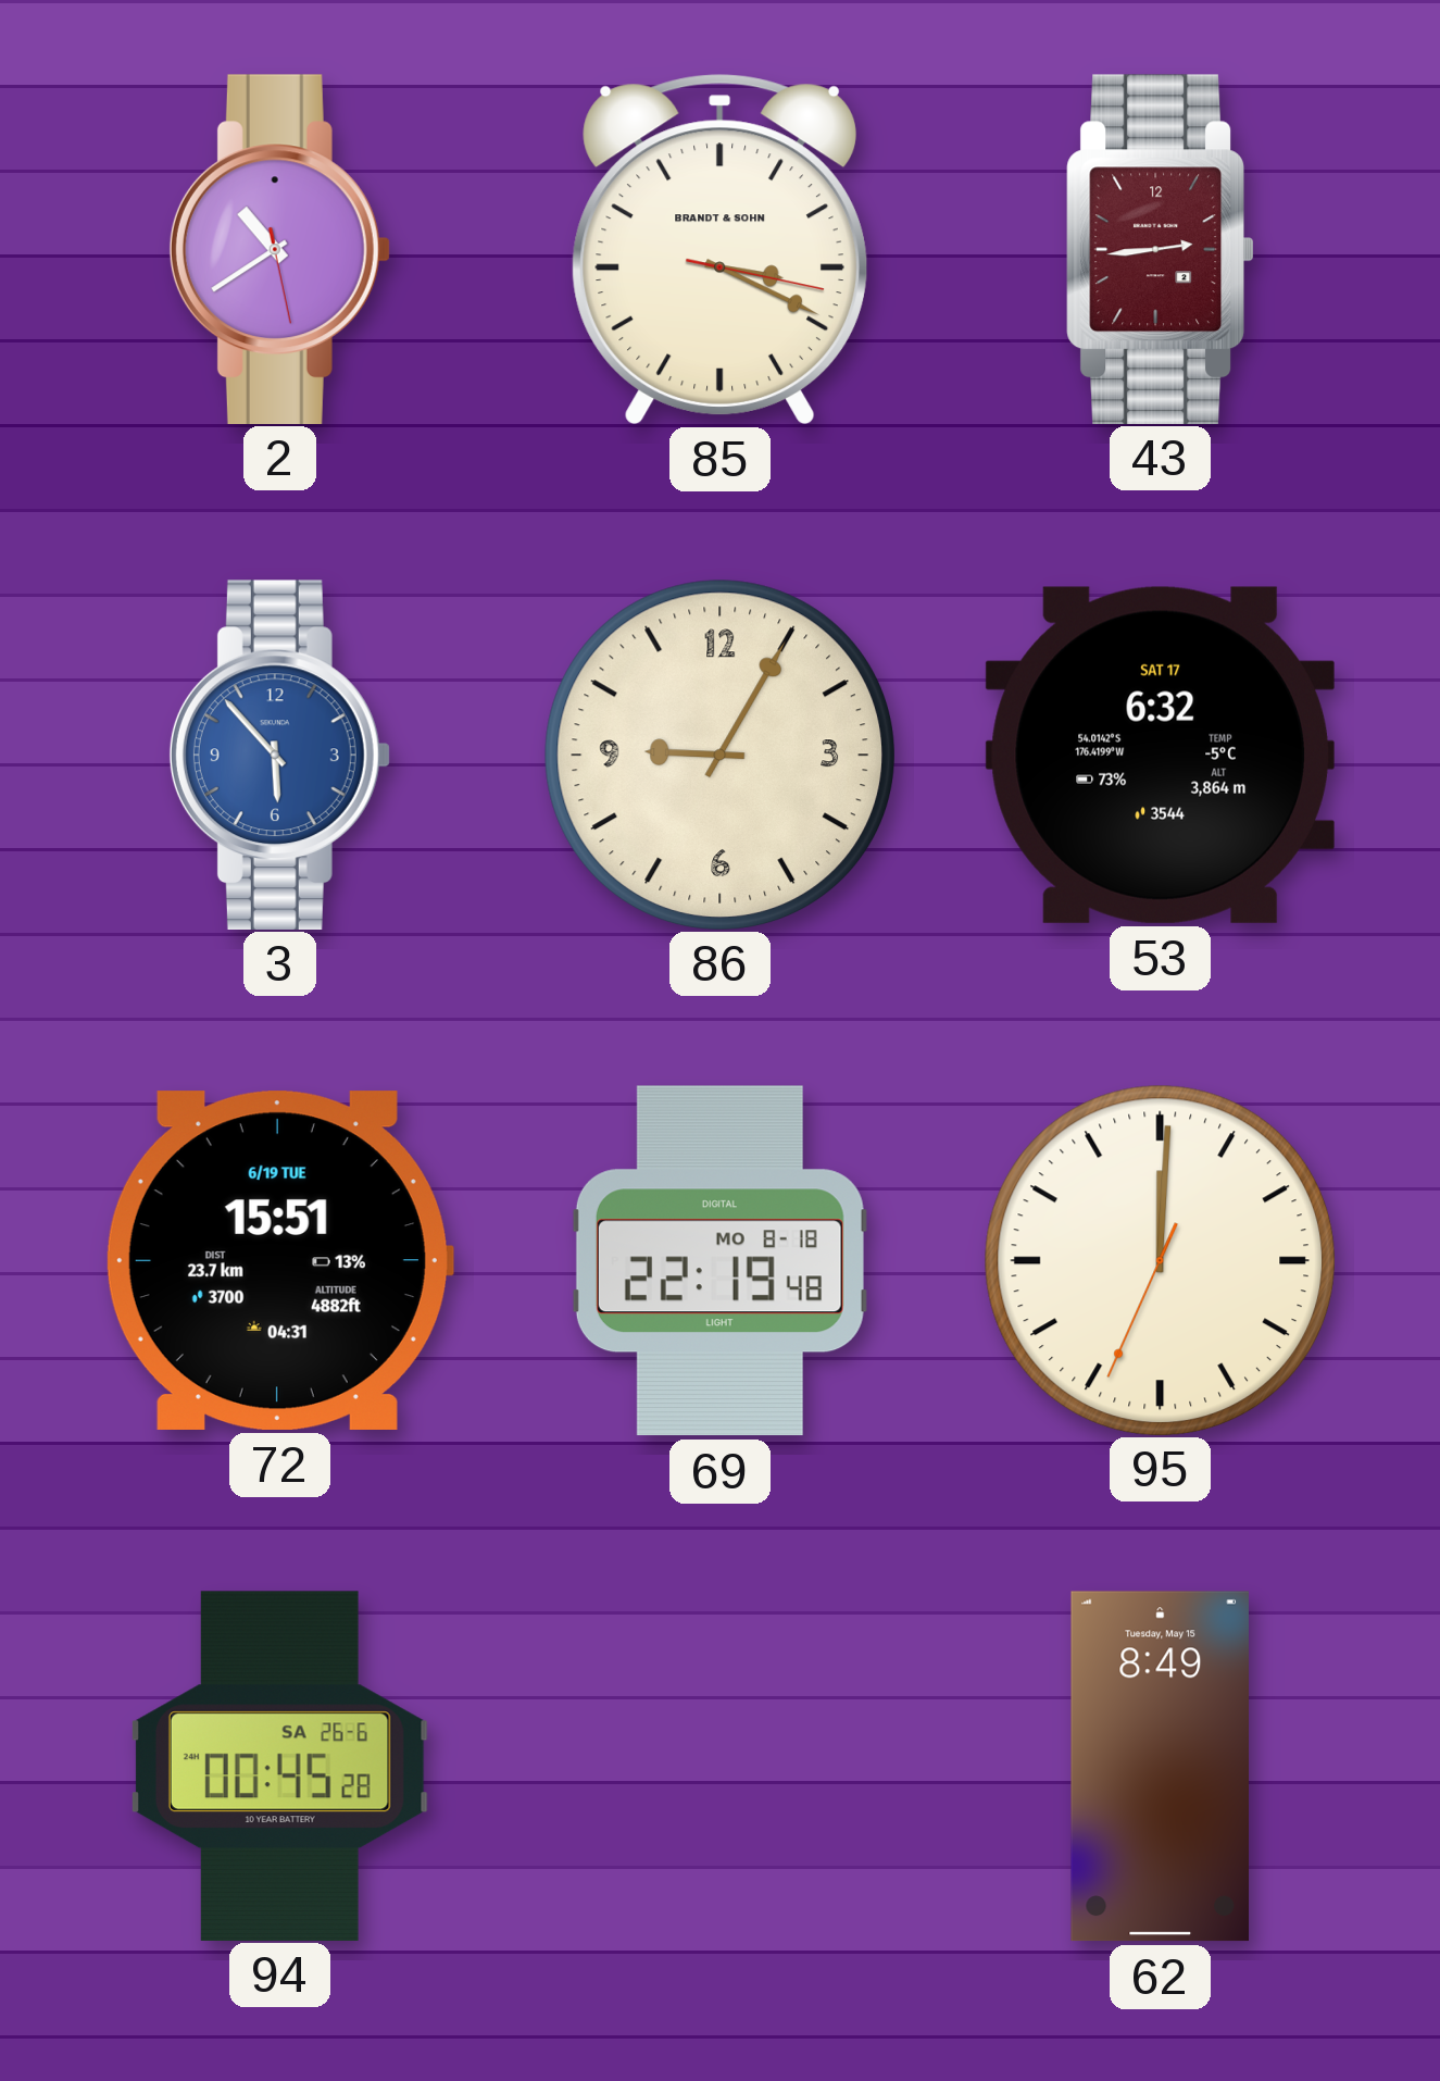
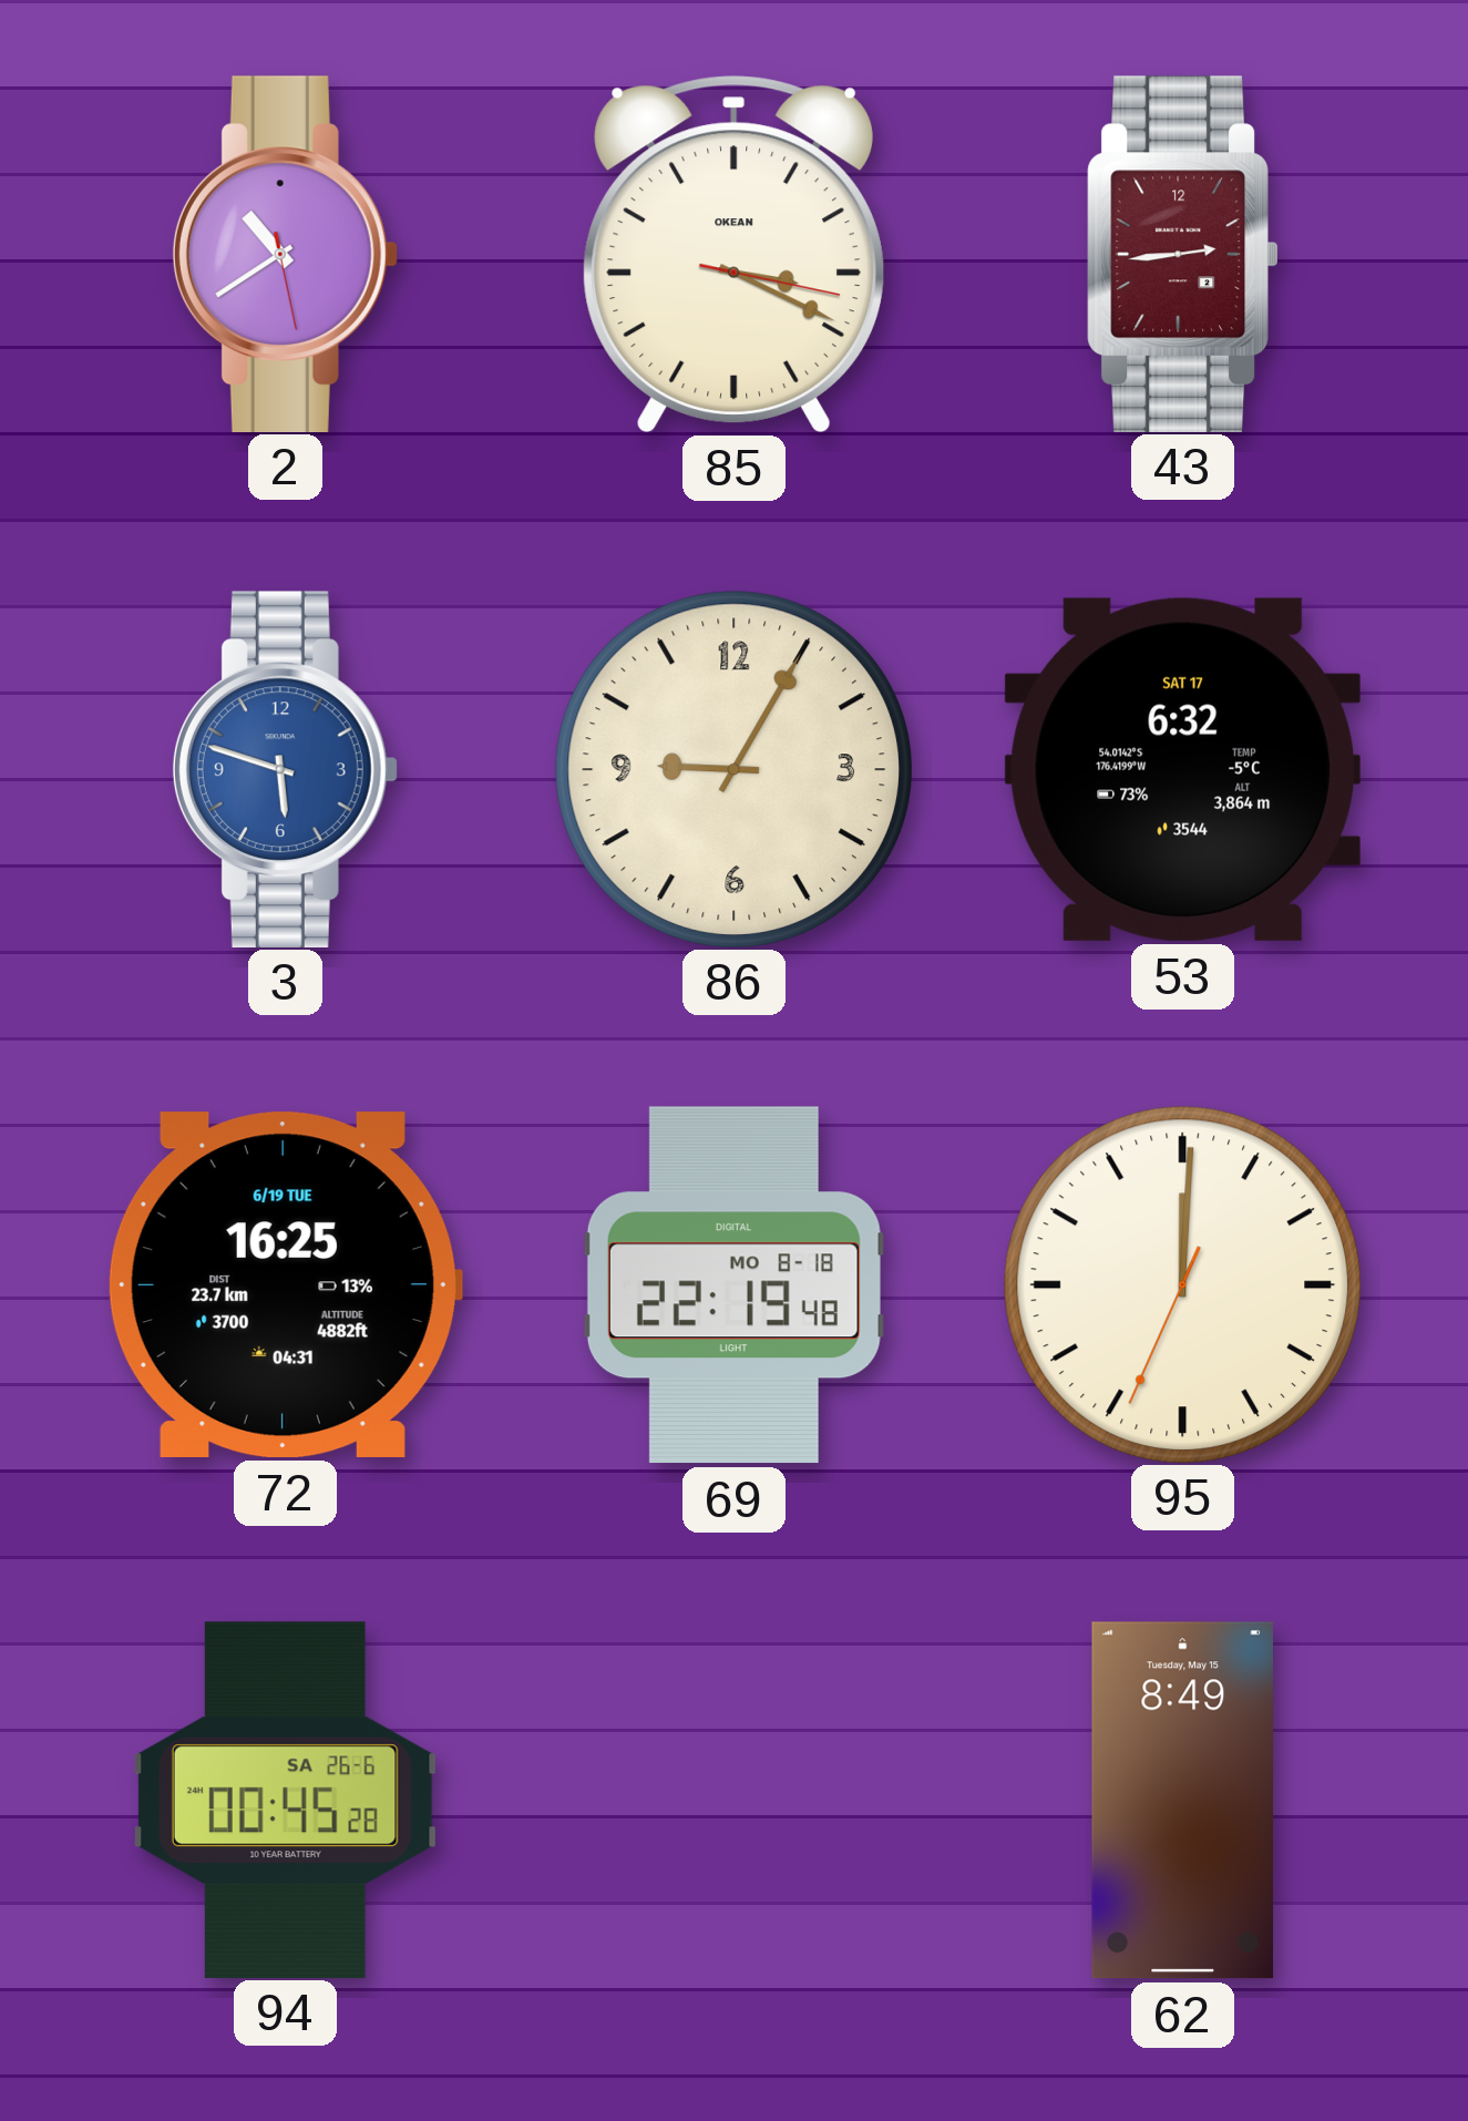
85 brand: BRANDT & SOHN -> OKEAN (733, 254)
3: 5:53 -> 5:48 (285, 769)
72: 15:51 -> 16:25 (285, 1284)
